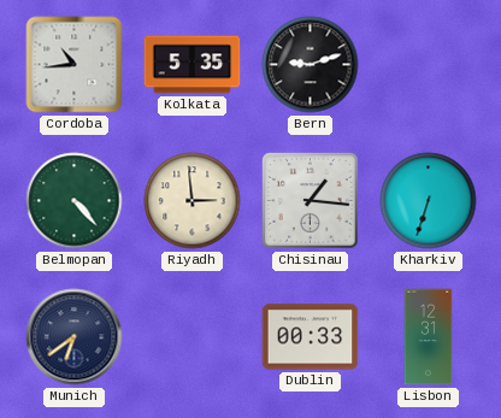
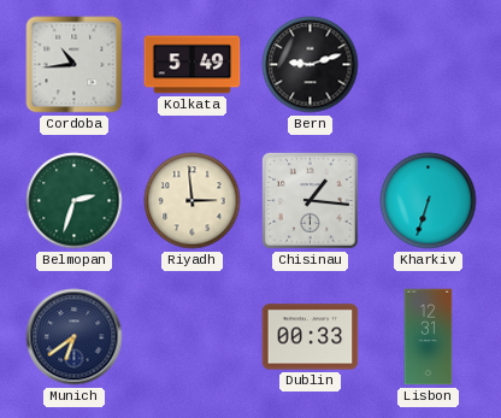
Kolkata: 5:35 -> 5:49 (193, 65)
Belmopan: 4:23 -> 2:33 (75, 201)
